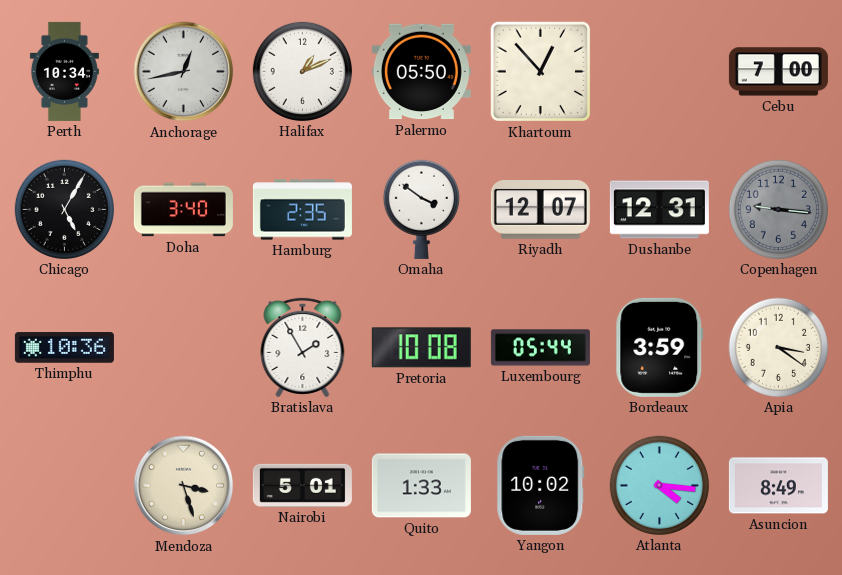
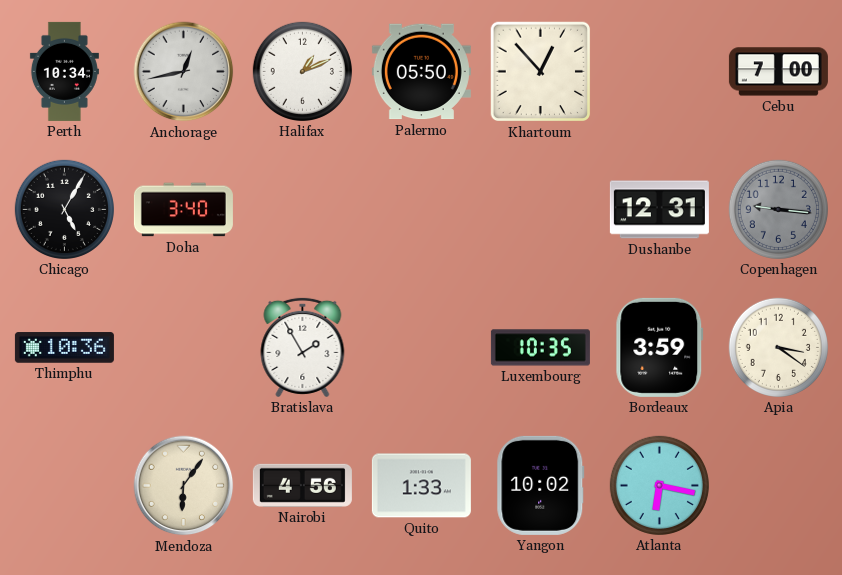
Hamburg: 2:35 -> none (302, 210)
Omaha: 3:51 -> none (421, 209)
Riyadh: 12:07 -> none (540, 210)
Pretoria: 10:08 -> none (421, 348)
Luxembourg: 05:44 -> 10:35 (540, 348)
Mendoza: 3:27 -> 6:06 (184, 486)
Nairobi: 5:01 -> 4:56 (302, 485)
Atlanta: 4:16 -> 6:17 (659, 485)
Asuncion: 8:49 -> none (778, 486)
